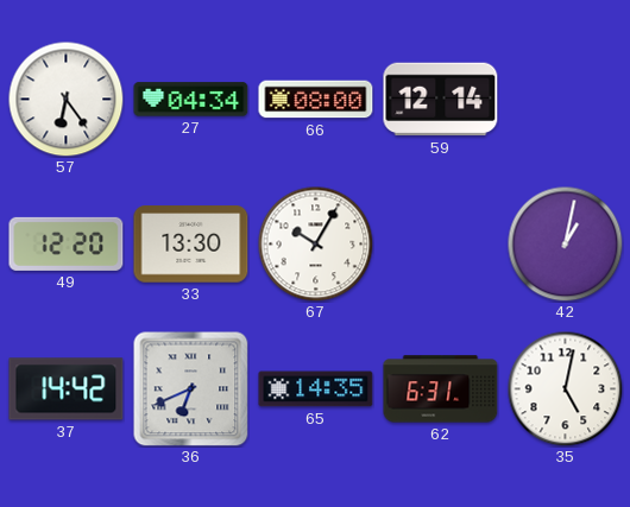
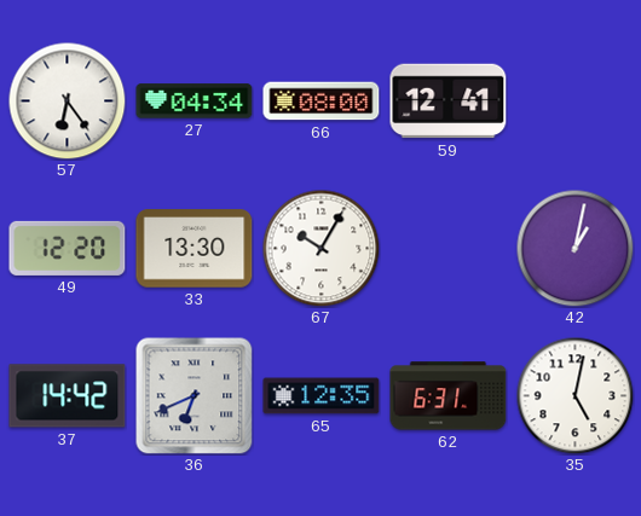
59: 12:14 -> 12:41 (449, 102)
65: 14:35 -> 12:35 (322, 396)
